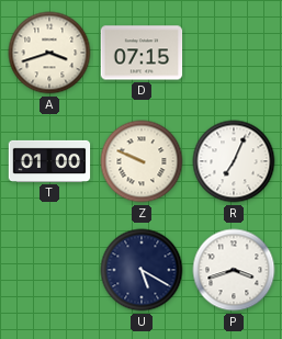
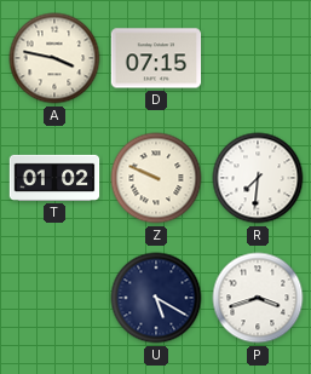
A: 3:42 -> 3:47 (54, 58)
T: 01:00 -> 01:02 (54, 178)
R: 7:04 -> 7:31 (258, 178)
